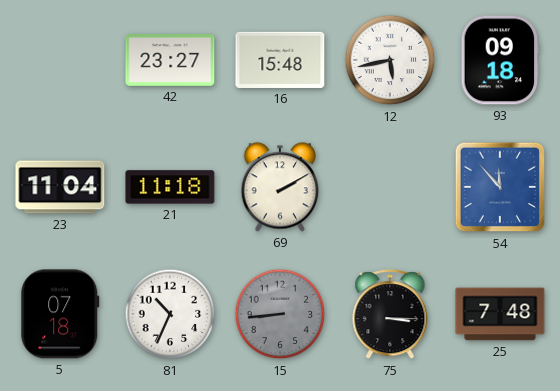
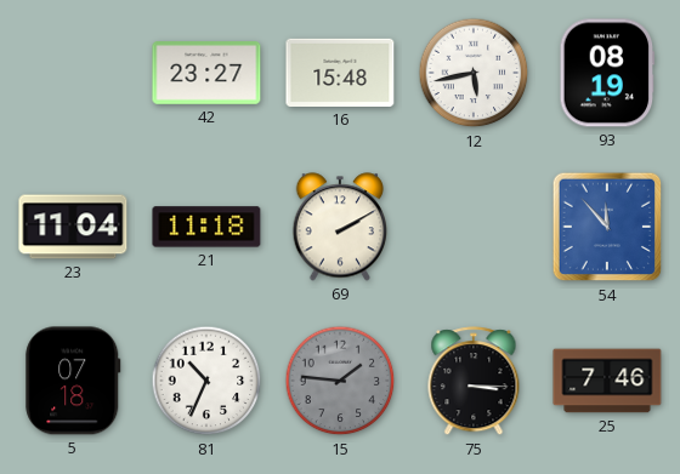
93: 09:18 -> 08:19 (607, 73)
15: 8:44 -> 1:46 (340, 381)
25: 7:48 -> 7:46 (607, 381)
